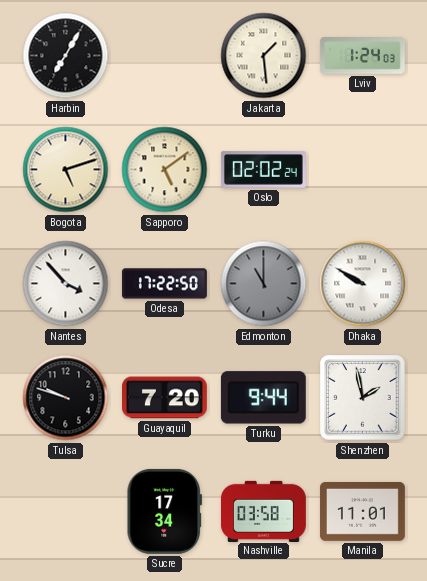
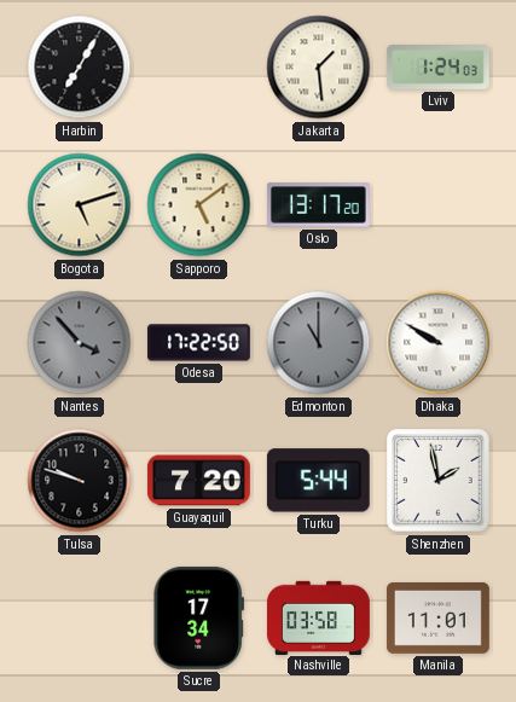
Oslo: 02:02 -> 13:17 (318, 205)
Nantes dial: white -> grey (80, 343)
Turku: 9:44 -> 5:44 (318, 481)
